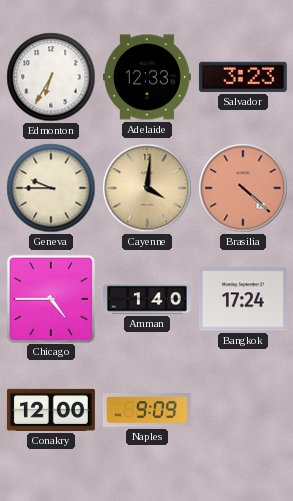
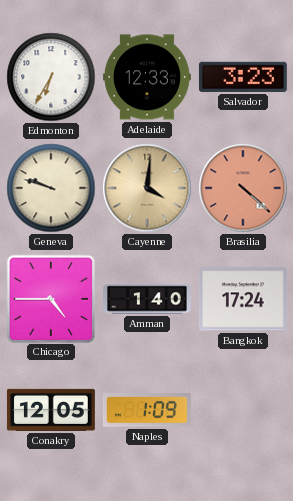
Geneva: 9:45 -> 9:48 (51, 188)
Conakry: 12:00 -> 12:05 (51, 410)
Naples: 9:09 -> 1:09 (147, 410)
